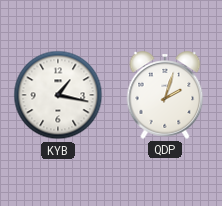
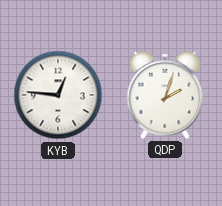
KYB: 1:17 -> 12:46 (58, 95)
